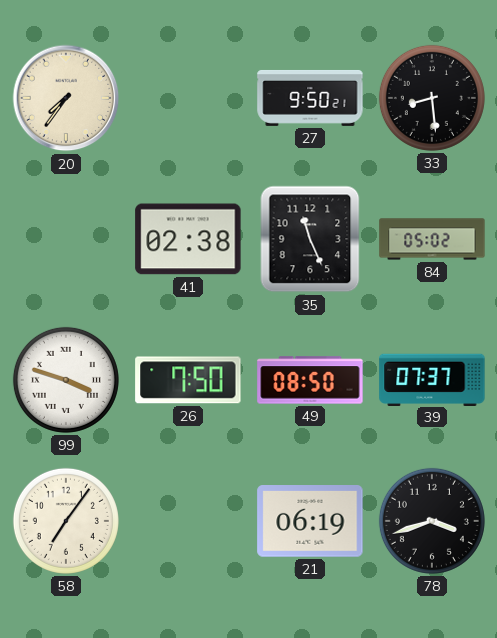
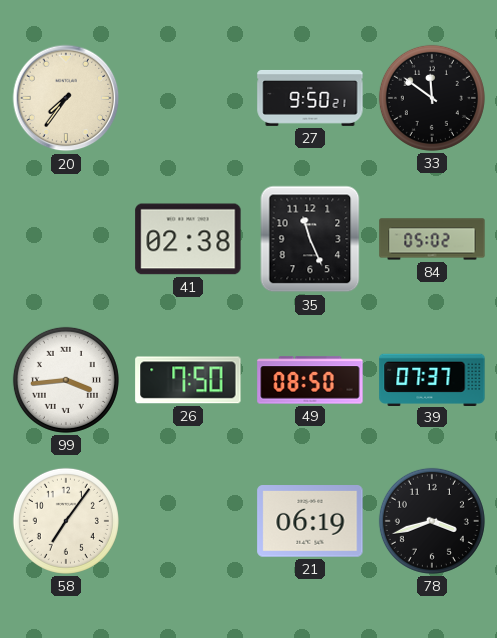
33: 8:29 -> 11:51 (432, 98)
99: 3:48 -> 3:44 (66, 380)
